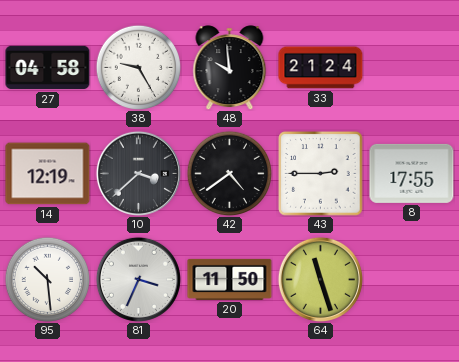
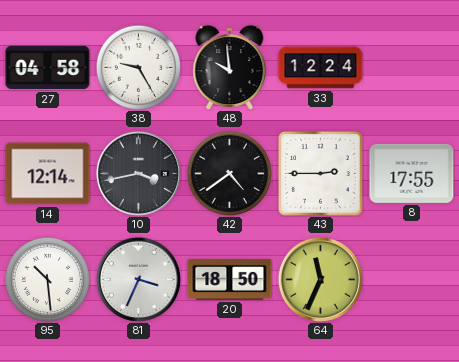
33: 21:24 -> 12:24 (321, 68)
14: 12:19 -> 12:14 (48, 174)
10: 3:38 -> 3:43 (138, 173)
20: 11:50 -> 18:50 (230, 279)
64: 11:27 -> 11:34 (320, 279)
